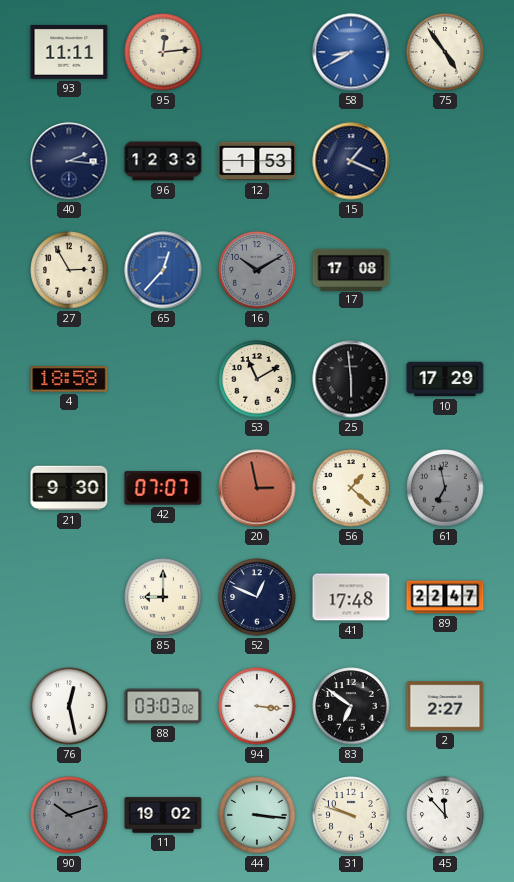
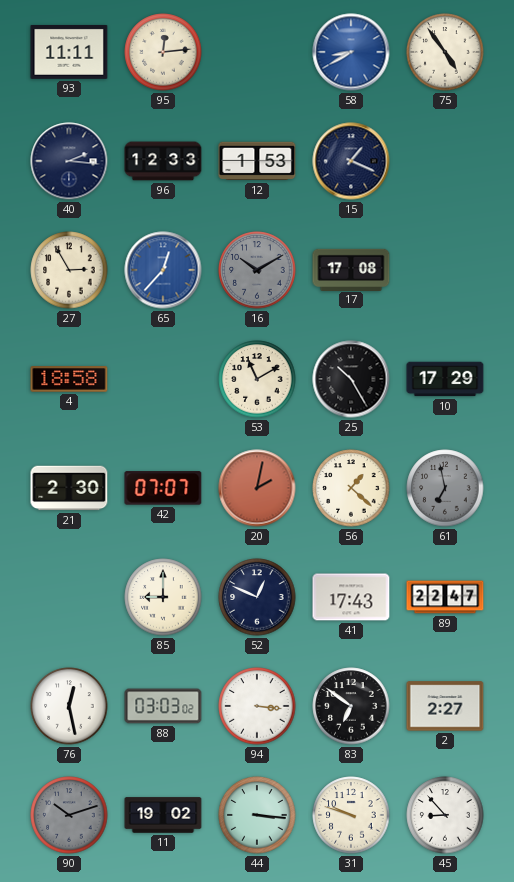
25: 5:59 -> 10:25 (351, 379)
21: 9:30 -> 2:30 (69, 488)
20: 2:58 -> 2:02 (257, 488)
41: 17:48 -> 17:43 (351, 597)
45: 11:53 -> 8:53 (445, 815)
